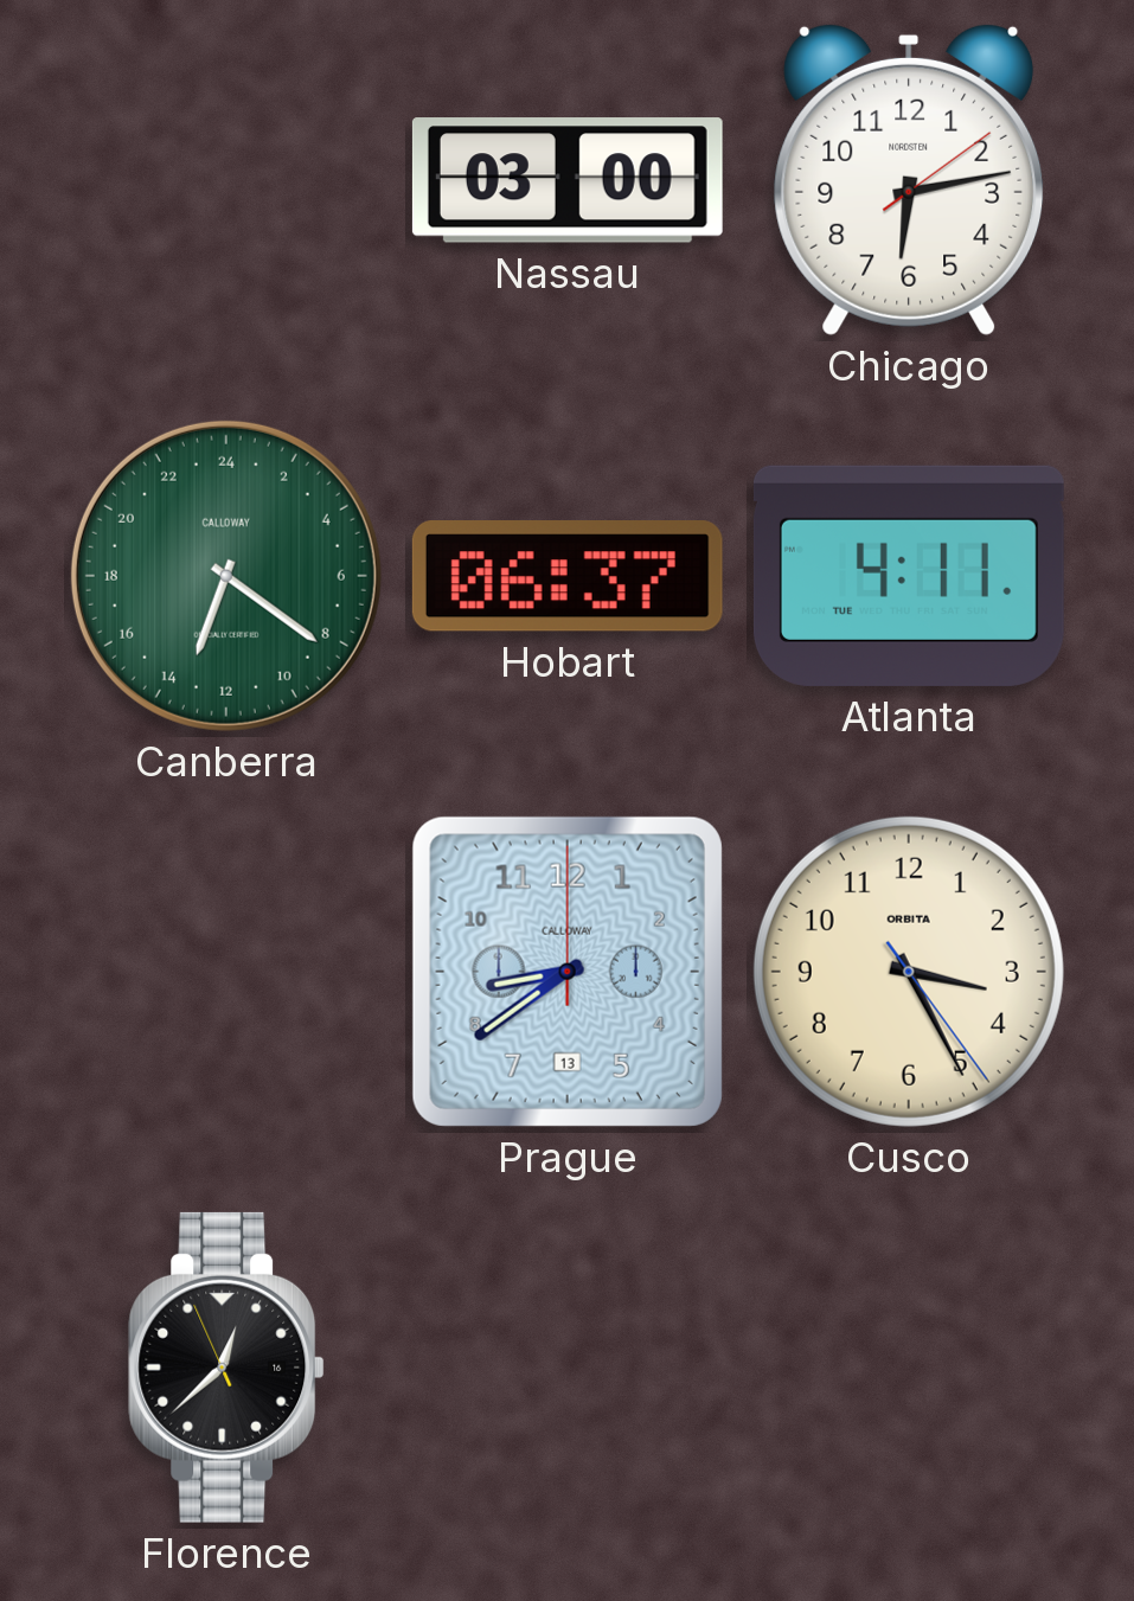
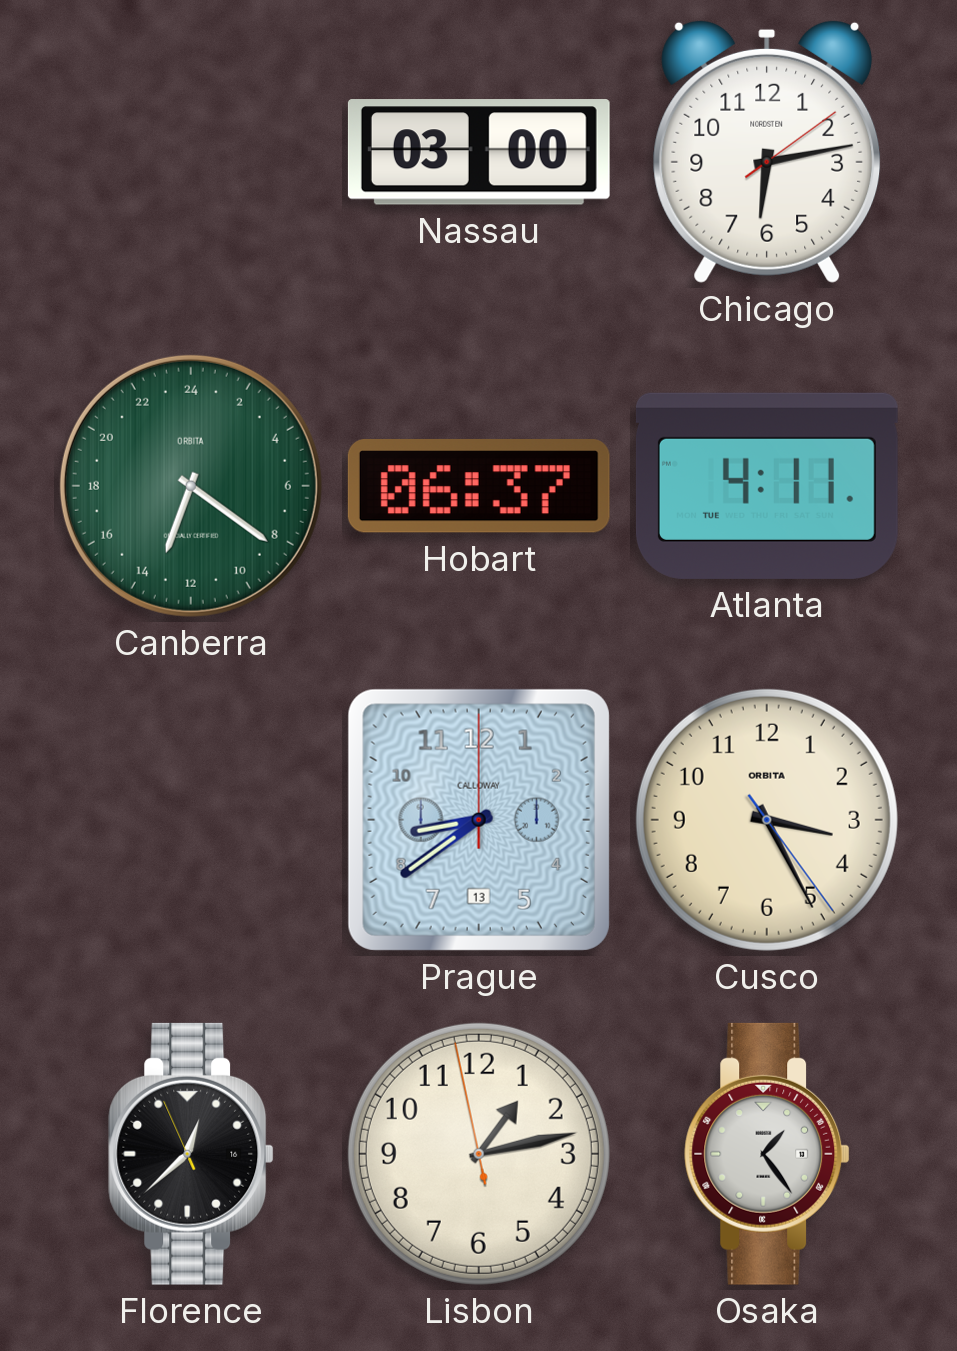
Canberra brand: CALLOWAY -> ORBITA (191, 486)
Lisbon: none -> 1:12 (479, 1154)
Osaka: none -> 1:24 (767, 1154)
